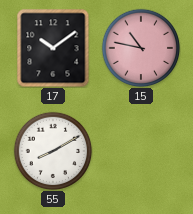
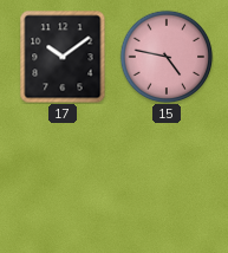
15: 10:47 -> 4:47 (167, 57)
55: 8:10 -> none (53, 151)
